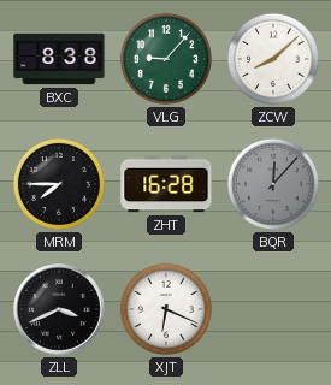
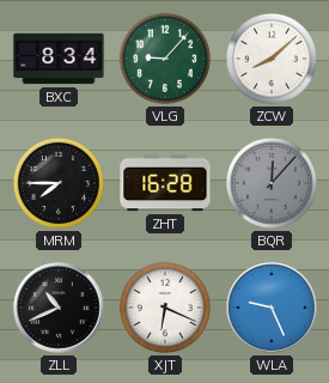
BXC: 8:38 -> 8:34 (59, 59)
ZLL: 3:41 -> 10:41 (59, 308)
WLA: none -> 9:26 (272, 308)
